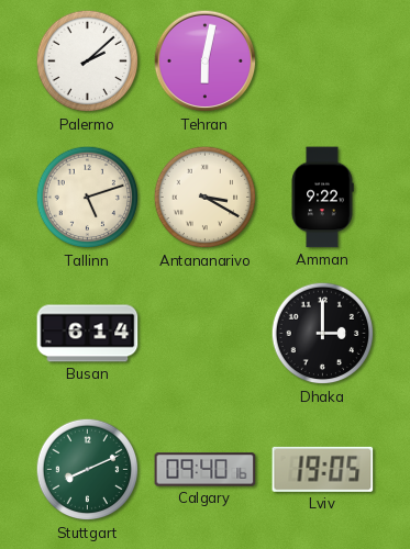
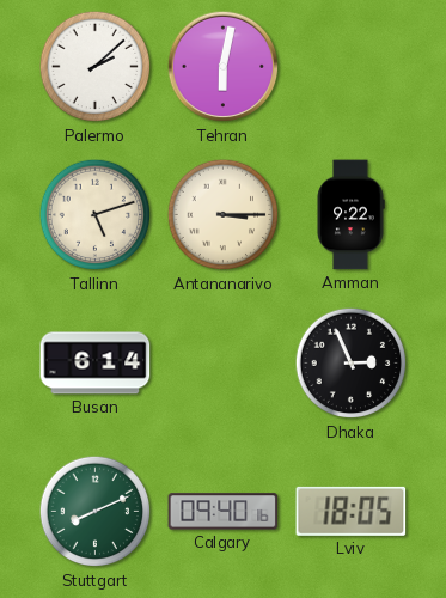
Antananarivo: 3:20 -> 3:15 (224, 215)
Dhaka: 3:00 -> 2:56 (352, 364)
Lviv: 19:05 -> 18:05 (352, 511)
